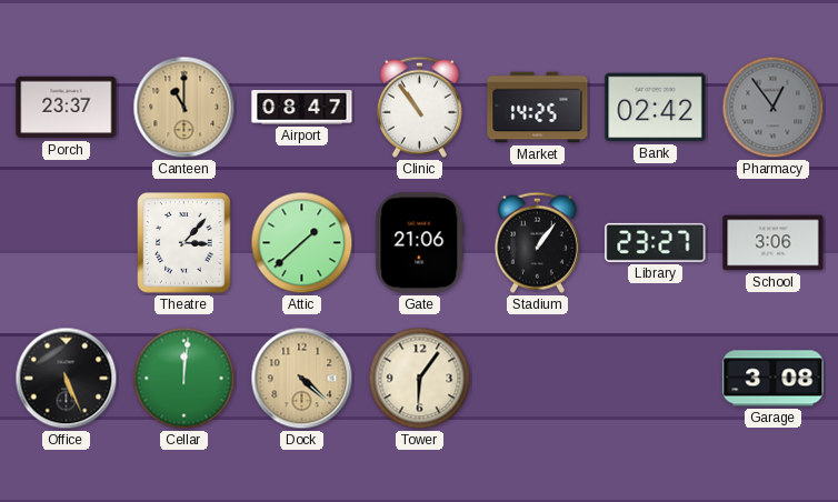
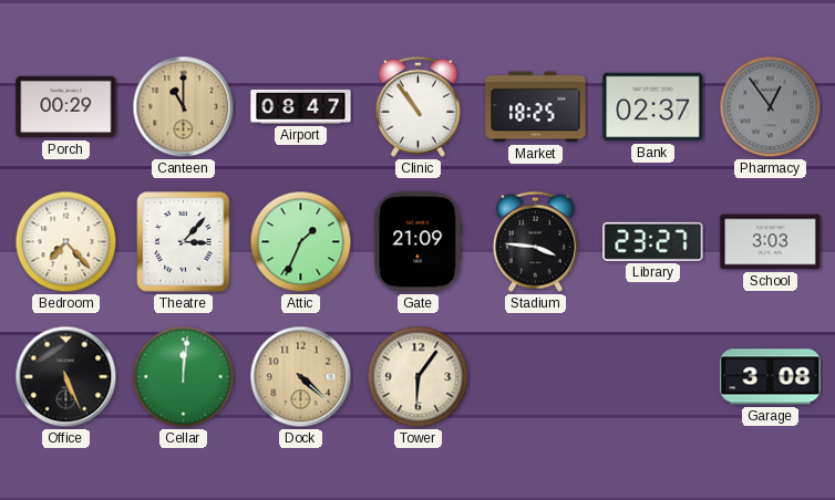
Porch: 23:37 -> 00:29 (66, 107)
Market: 14:25 -> 18:25 (536, 107)
Bank: 02:42 -> 02:37 (653, 107)
Bedroom: none -> 7:23 (66, 242)
Attic: 1:38 -> 1:34 (301, 242)
Gate: 21:06 -> 21:09 (419, 242)
Stadium: 1:06 -> 3:46 (535, 241)
School: 3:06 -> 3:03 (771, 242)
